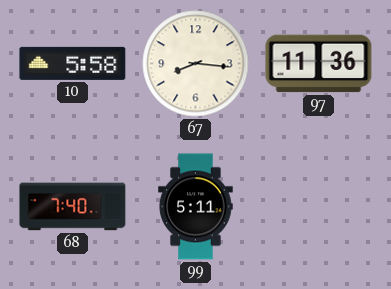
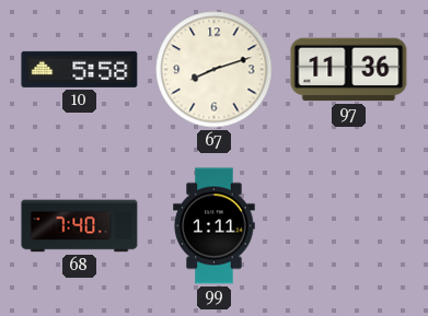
67: 8:16 -> 8:12 (215, 70)
99: 5:11 -> 1:11 (215, 226)
